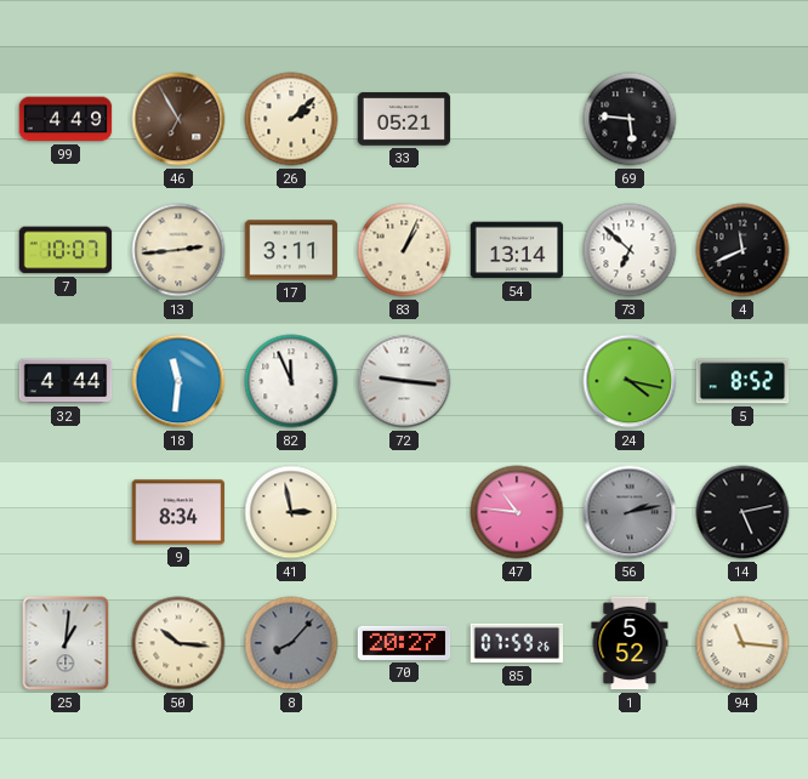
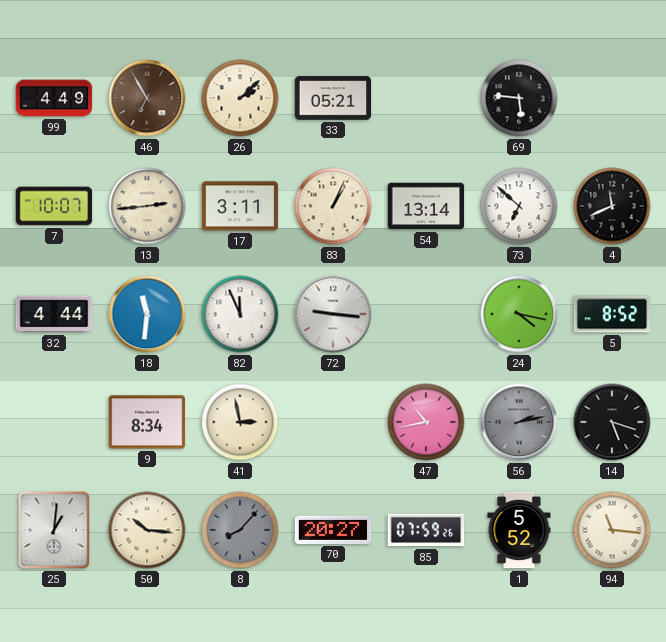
47: 10:46 -> 10:43 (426, 422)
14: 5:13 -> 5:18 (612, 422)
